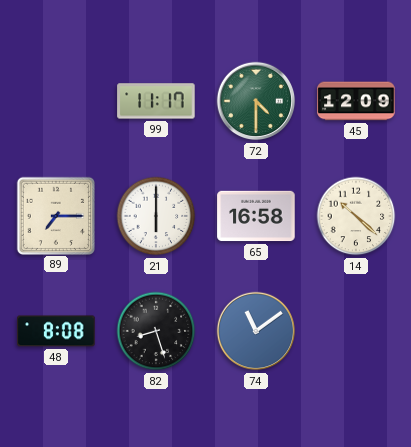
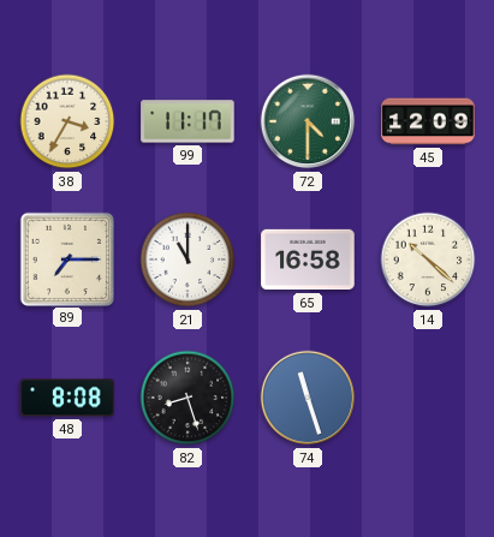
38: none -> 3:35 (67, 121)
21: 6:00 -> 11:00 (188, 259)
74: 11:09 -> 11:27 (308, 398)
